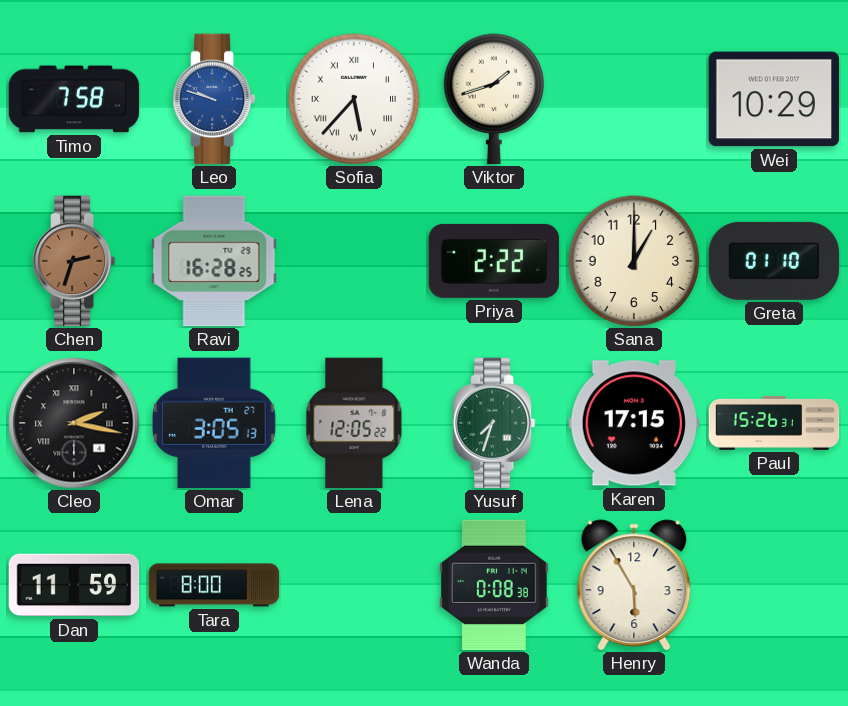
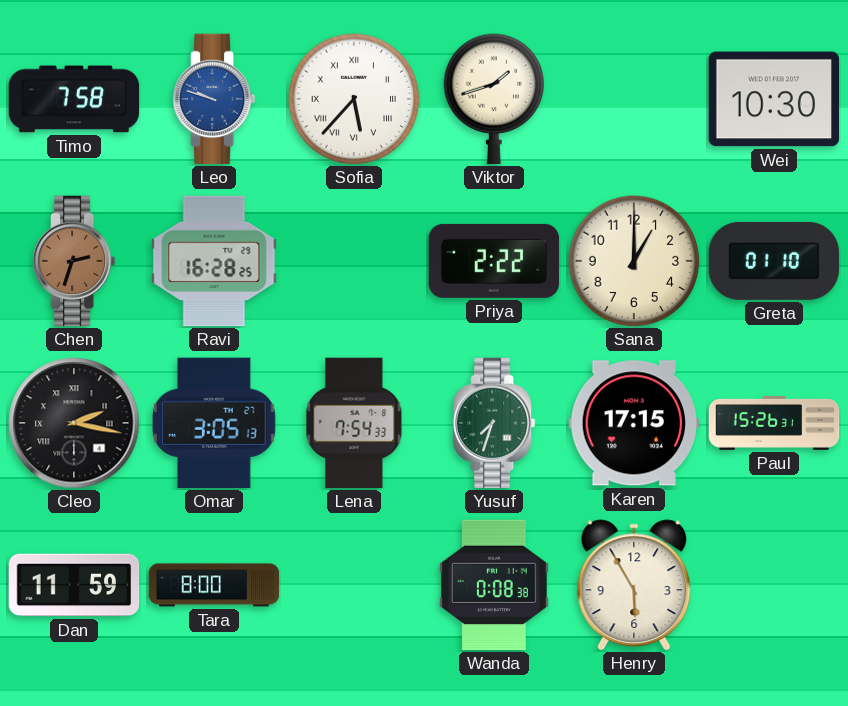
Wei: 10:29 -> 10:30 (774, 99)
Lena: 12:05 -> 7:54 (354, 423)
